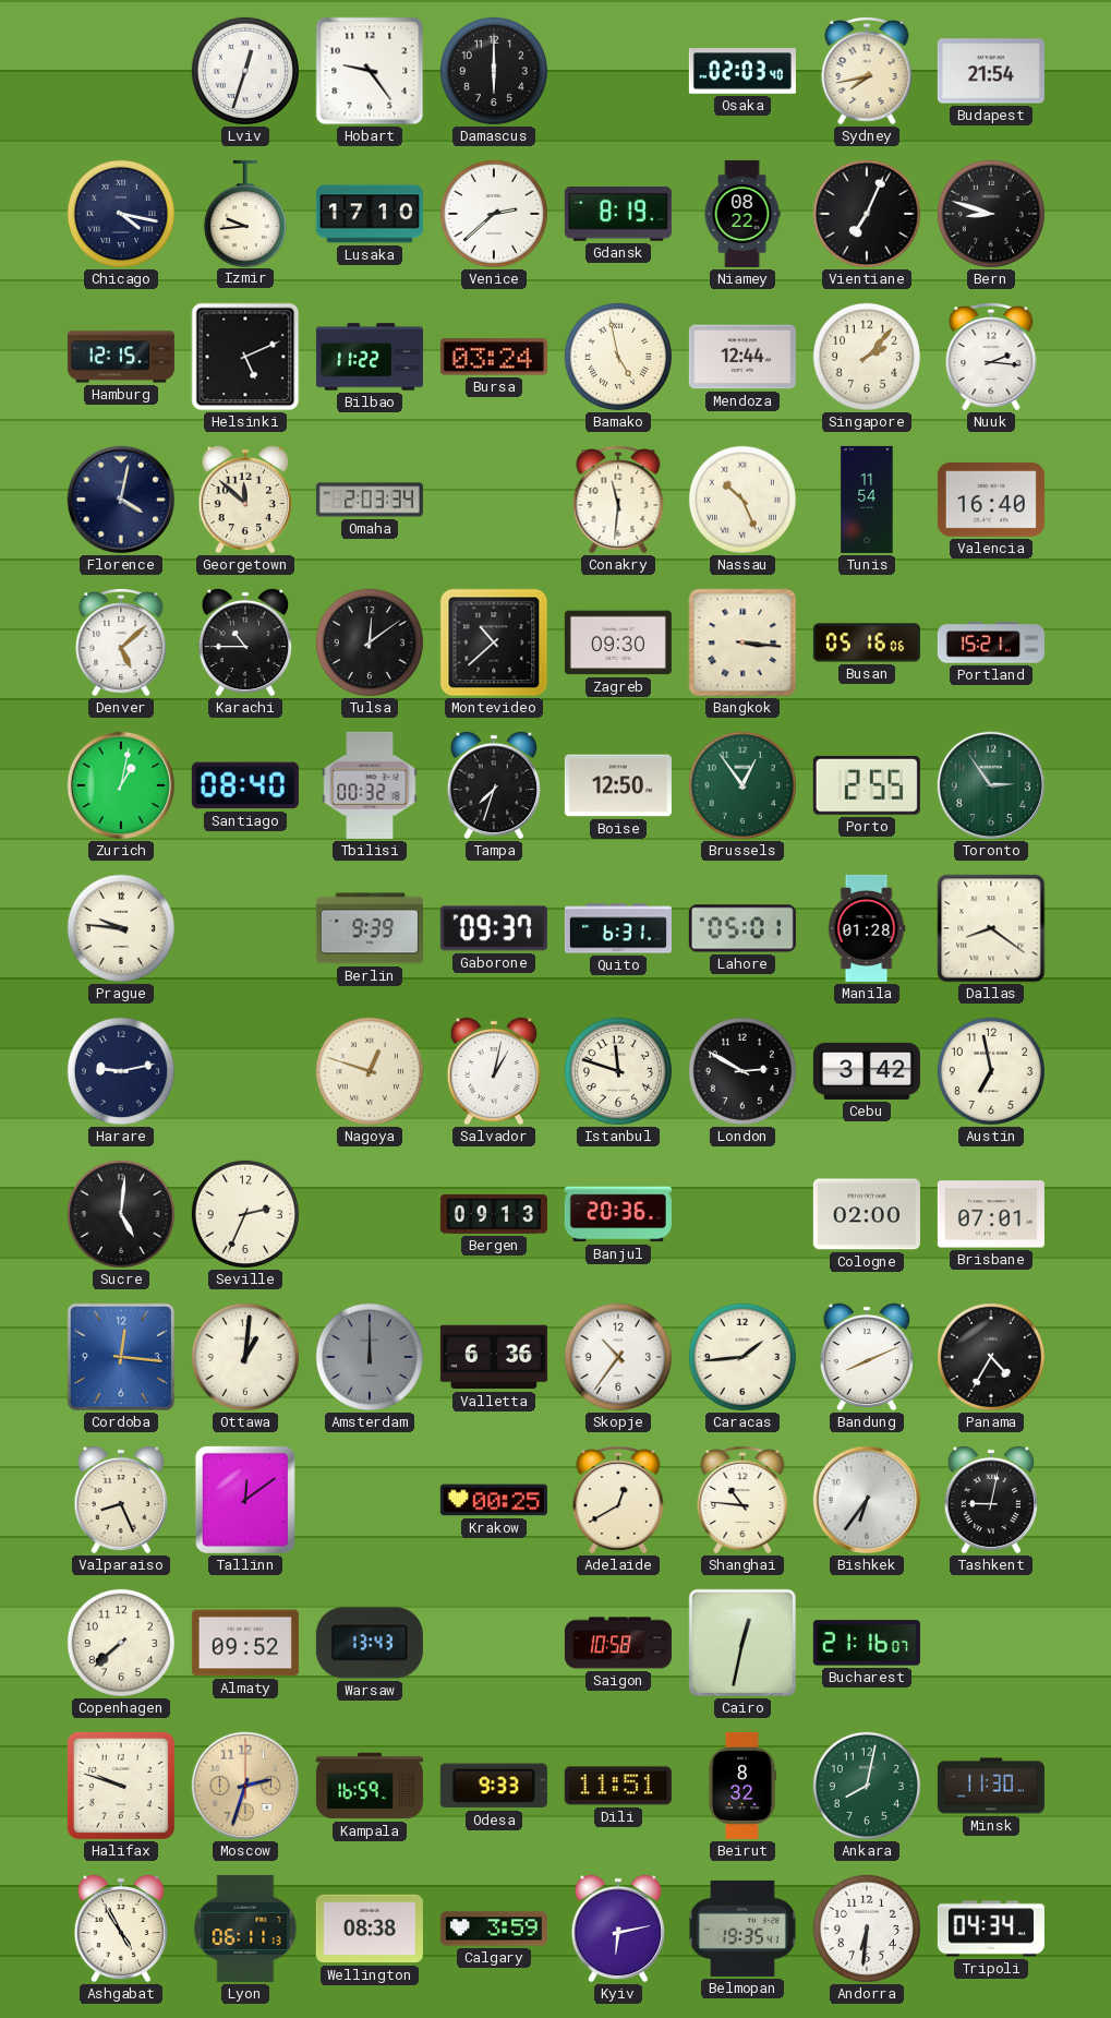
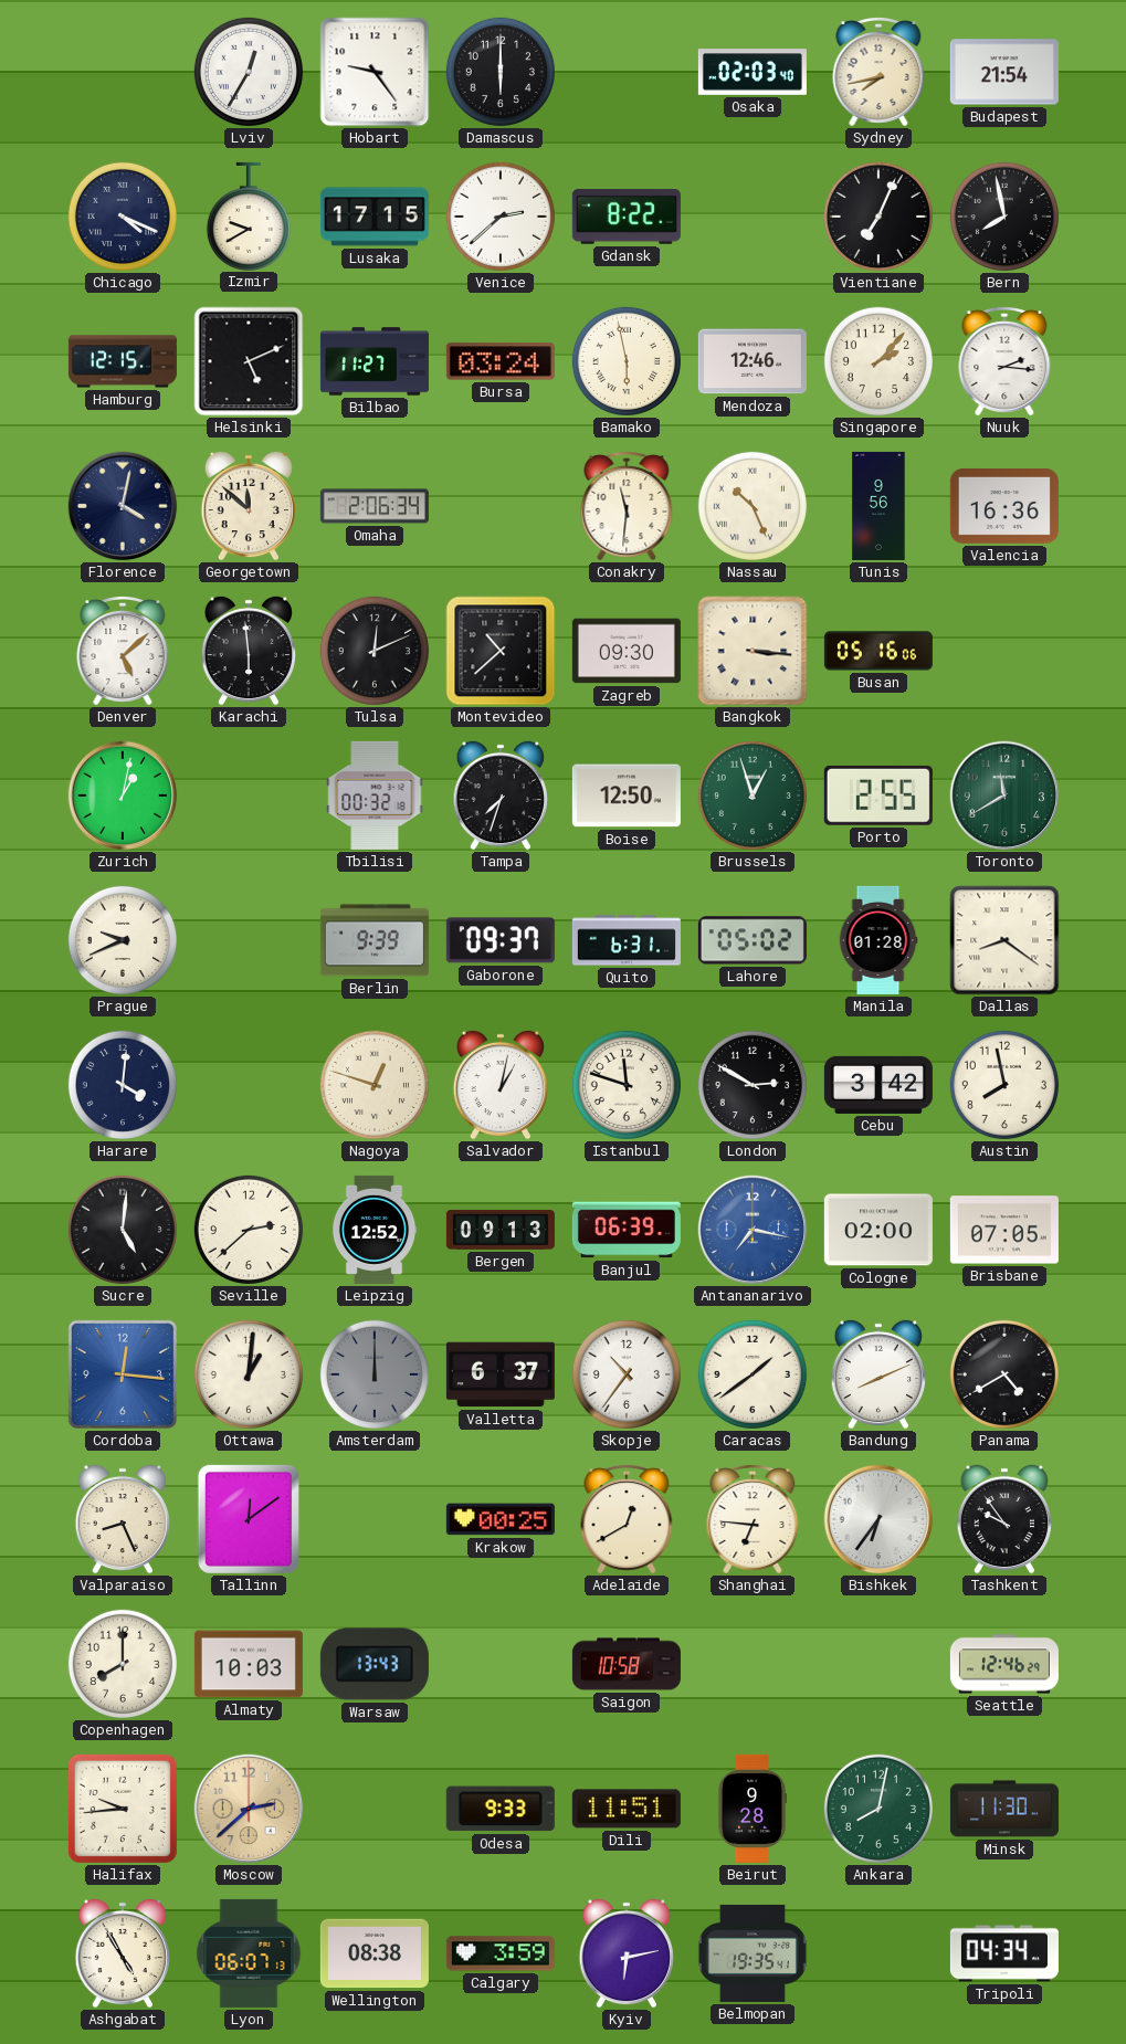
Lviv: 12:33 -> 12:35 (249, 72)
Chicago: 4:17 -> 4:19 (123, 217)
Izmir: 9:44 -> 9:40 (249, 215)
Lusaka: 17:10 -> 17:15 (375, 217)
Gdansk: 8:19 -> 8:22 (627, 218)
Niamey: 08:22 -> none (742, 214)
Bern: 8:48 -> 7:58 (1004, 217)
Bilbao: 11:22 -> 11:27 (375, 361)
Bamako: 4:58 -> 5:58 (627, 361)
Mendoza: 12:44 -> 12:46 (753, 361)
Omaha: 2:03 -> 2:06 (375, 506)
Tunis: 11:54 -> 9:56 (878, 506)
Valencia: 16:40 -> 16:36 (1004, 506)
Karachi: 10:45 -> 5:59 (248, 651)
Tulsa: 12:09 -> 12:11 (375, 651)
Portland: 15:21 -> none (991, 642)
Santiago: 08:40 -> none (245, 785)
Brussels: 12:54 -> 12:57 (753, 796)
Toronto: 2:54 -> 11:40 (1004, 796)
Prague: 9:46 -> 9:41 (123, 940)
Lahore: 05:01 -> 05:02 (753, 940)
Harare: 9:13 -> 4:01 (123, 1085)
Austin: 6:58 -> 7:58 (1004, 1085)
Seville: 2:34 -> 2:38 (249, 1230)
Leipzig: none -> 12:52 (375, 1230)
Banjul: 20:36 -> 06:39 (627, 1230)
Antananarivo: none -> 7:17 (753, 1230)
Brisbane: 07:01 -> 07:05 (1004, 1230)
Valletta: 6:36 -> 6:37 (501, 1374)
Caracas: 1:44 -> 1:39 (753, 1374)
Panama: 4:35 -> 4:40 (1004, 1374)
Shanghai: 10:46 -> 6:46 (753, 1520)
Tashkent: 9:02 -> 9:54 (1003, 1519)
Copenhagen: 7:38 -> 8:00 (123, 1664)
Almaty: 09:52 -> 10:03 (249, 1664)
Cairo: 12:32 -> none (742, 1643)
Bucharest: 21:16 -> none (867, 1643)
Seattle: none -> 12:46 (1004, 1664)
Halifax: 9:48 -> 9:44 (123, 1809)
Moscow: 2:33 -> 2:38 (249, 1809)
Kampala: 16:59 -> none (370, 1786)
Beirut: 8:32 -> 9:28 (753, 1809)
Lyon: 06:11 -> 06:07 (249, 1953)
Andorra: 6:31 -> none (867, 1929)
